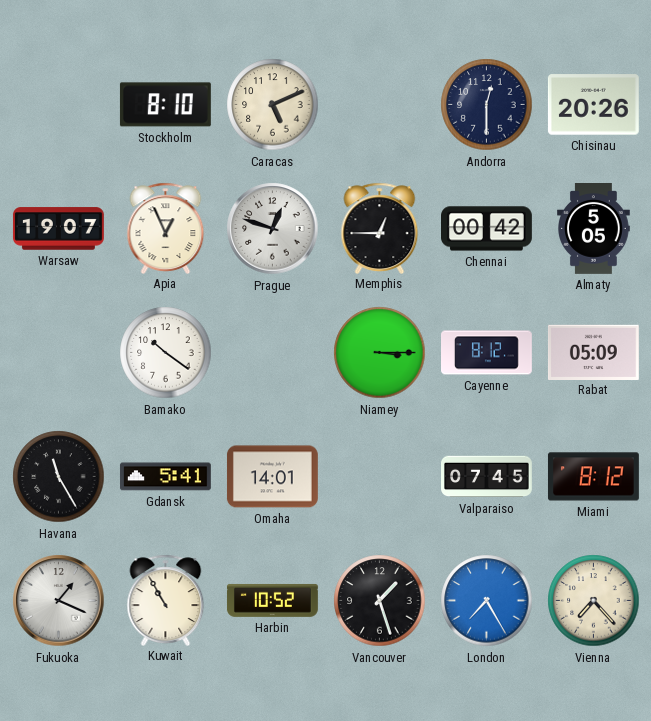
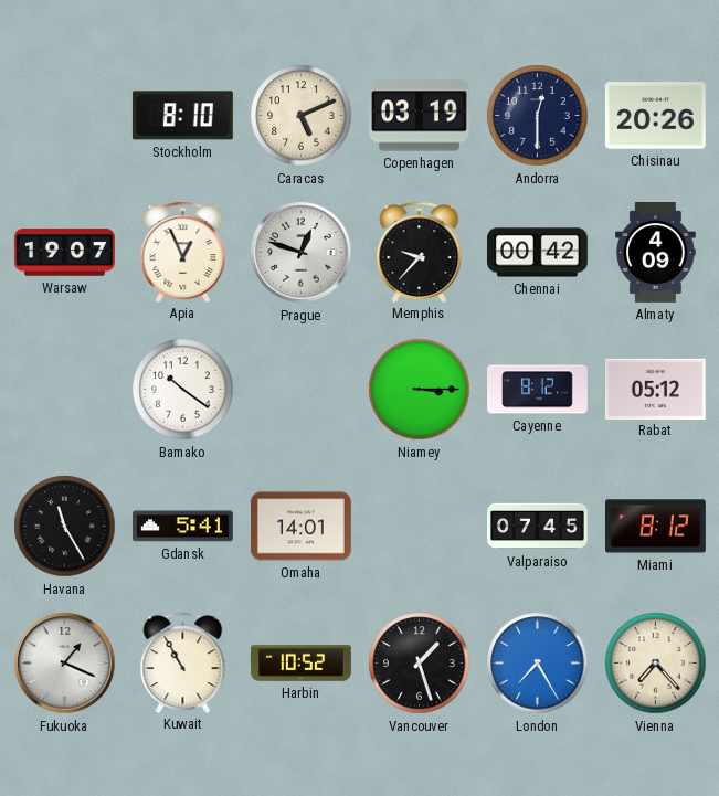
Copenhagen: none -> 03:19 (419, 116)
Memphis: 12:45 -> 9:37 (420, 252)
Almaty: 5:05 -> 4:09 (656, 253)
Rabat: 05:09 -> 05:12 (655, 389)
